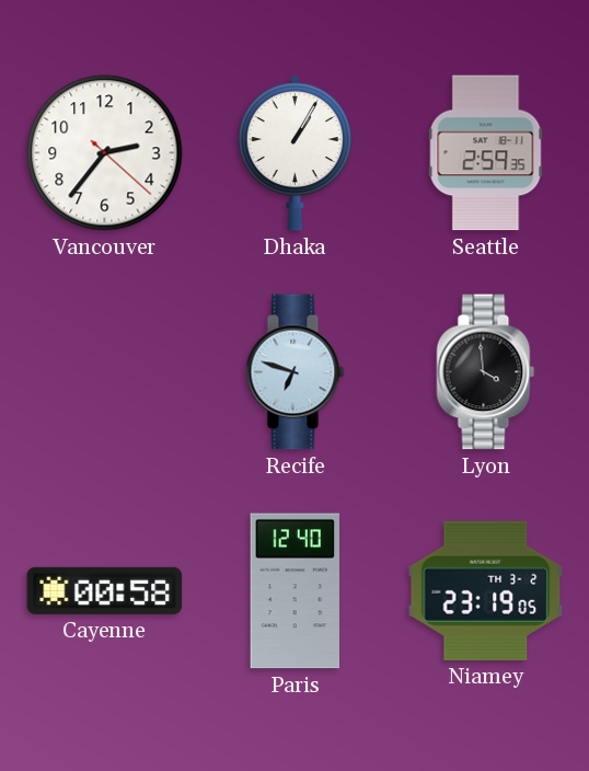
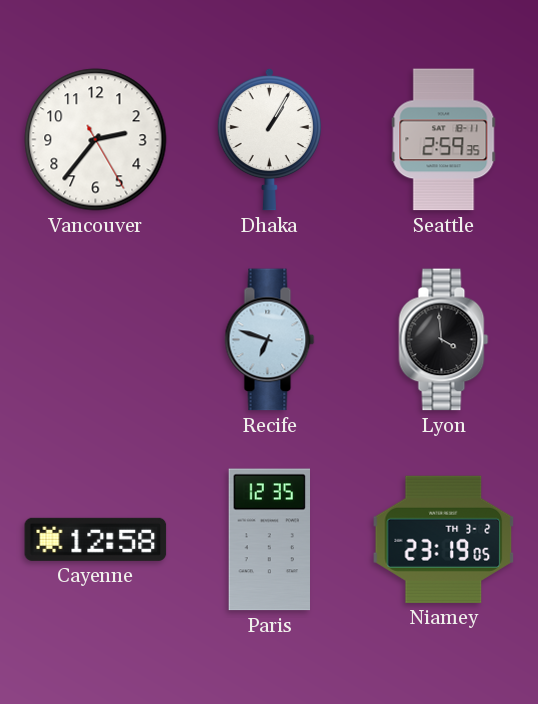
Vancouver: 2:36:22 -> 2:36:25 (96, 140)
Cayenne: 00:58 -> 12:58 (96, 539)
Paris: 12:40 -> 12:35 (269, 540)
